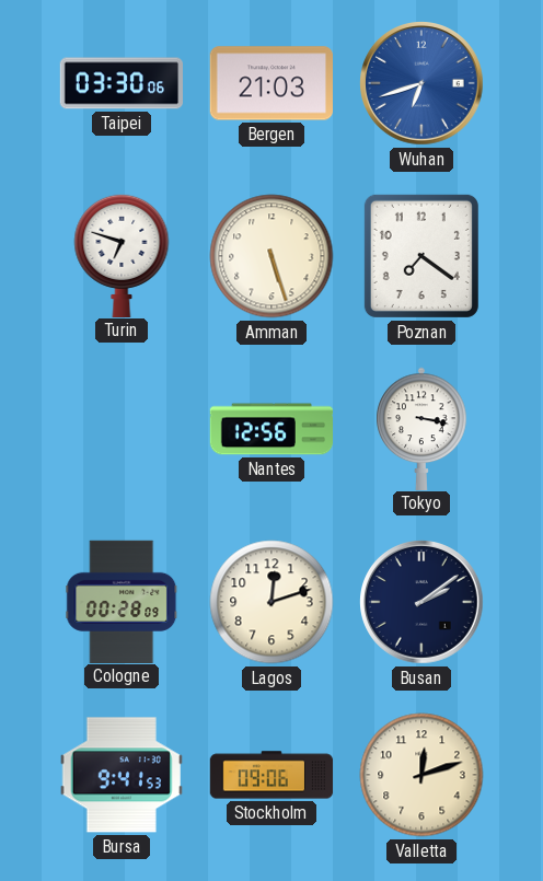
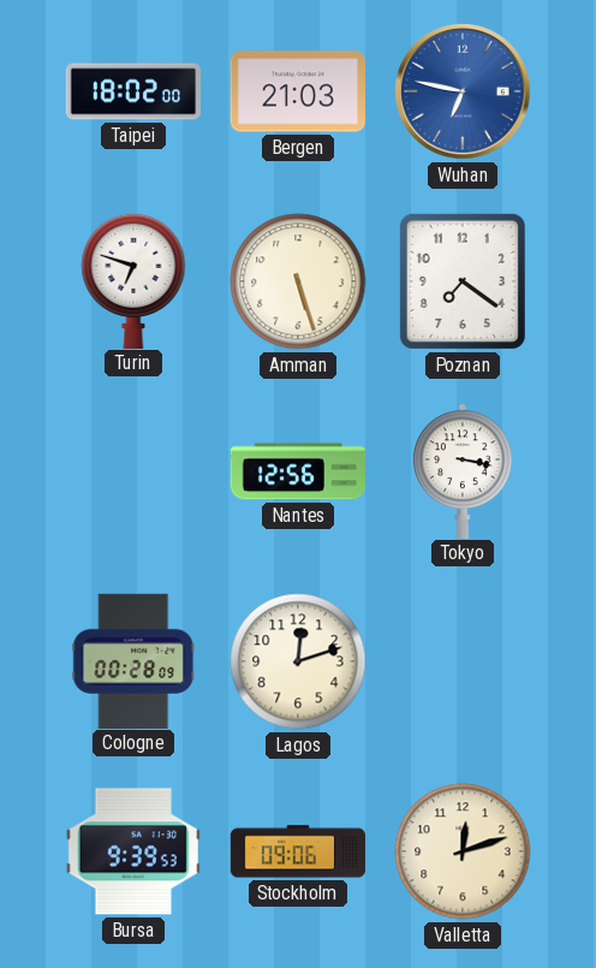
Taipei: 03:30 -> 18:02 (132, 91)
Wuhan: 6:42 -> 6:47 (464, 93)
Busan: 2:09 -> none (423, 603)
Bursa: 9:41 -> 9:39 (133, 851)
